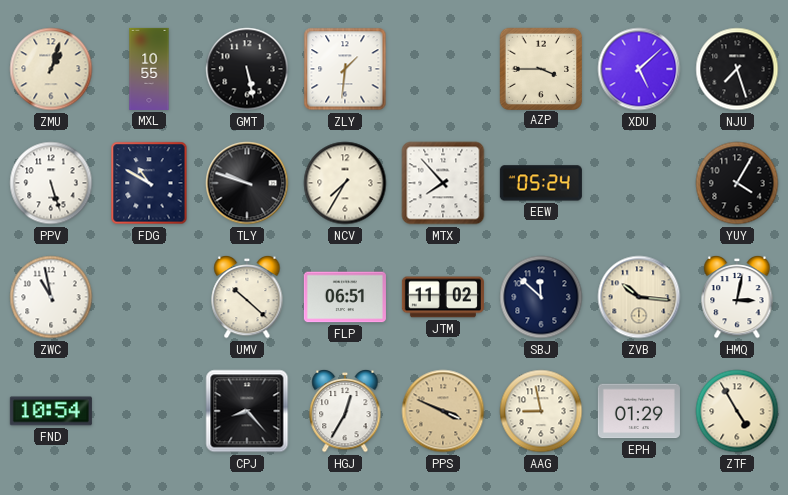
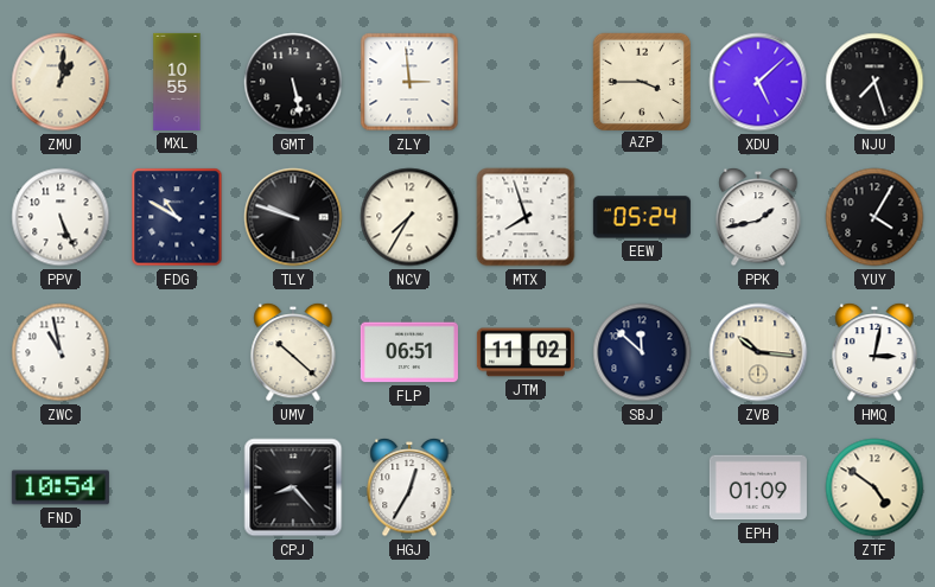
ZMU: 1:03 -> 1:01 (61, 82)
ZLY: 1:31 -> 2:59 (409, 82)
PPV: 5:27 -> 5:26 (61, 217)
MTX: 7:53 -> 7:57 (526, 217)
PPK: none -> 1:43 (758, 217)
PPS: 3:49 -> none (443, 411)
AAG: 8:58 -> none (541, 411)
EPH: 01:29 -> 01:09 (758, 487)
ZTF: 4:55 -> 4:51 (874, 487)
